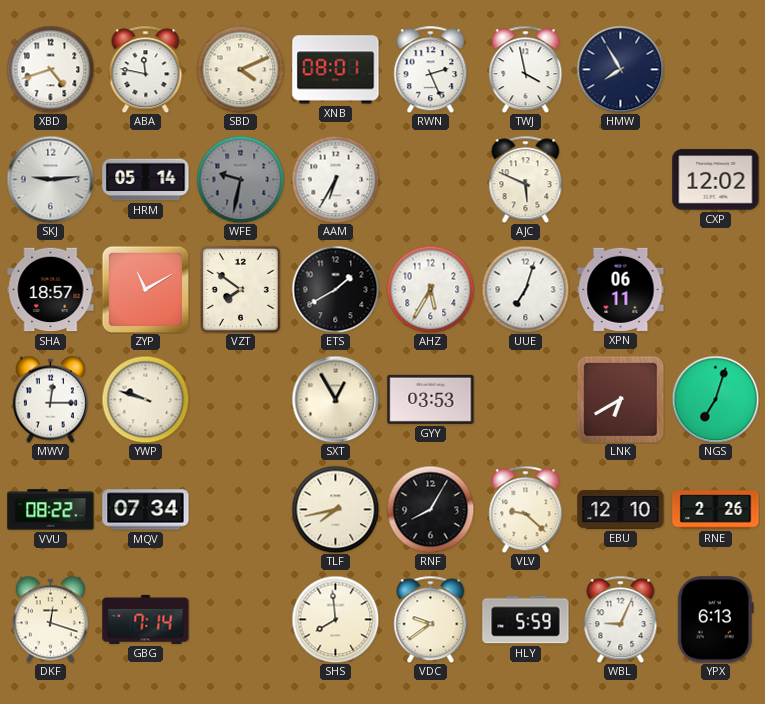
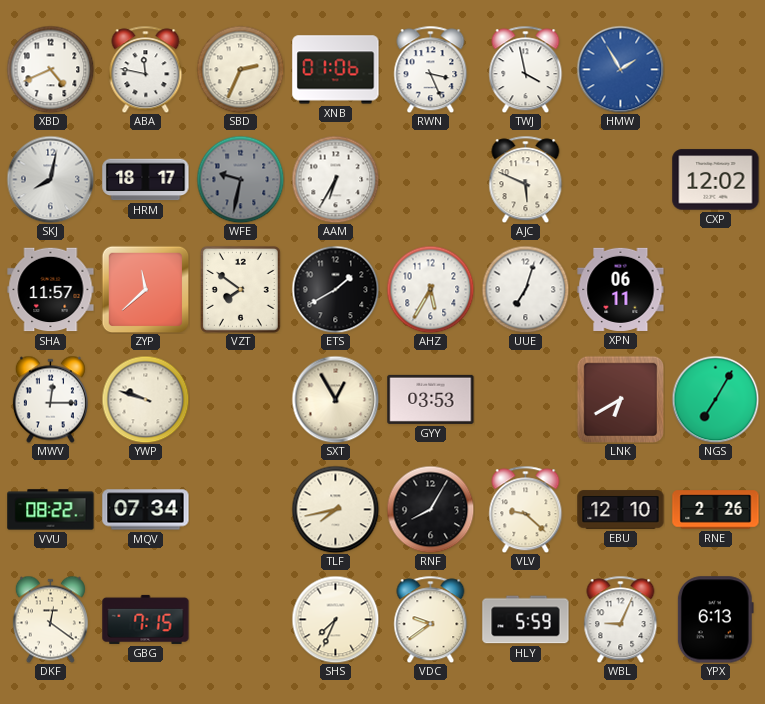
XBD: 4:42 -> 4:41 (50, 69)
SBD: 4:11 -> 2:34 (240, 69)
XNB: 08:01 -> 01:06 (336, 70)
RWN: 2:26 -> 3:26 (431, 69)
HMW: 7:55 -> 1:55 (620, 69)
HMW dial: navy -> blue (620, 69)
SKJ: 9:14 -> 8:02 (50, 179)
HRM: 05:14 -> 18:17 (146, 180)
SHA: 18:57 -> 11:57 (51, 290)
ZYP: 11:10 -> 11:38 (145, 289)
NGS: 7:03 -> 7:05 (715, 399)
DKF: 12:18 -> 12:21 (50, 619)
GBG: 7:14 -> 7:15 (146, 619)
SHS: 7:59 -> 7:34 (335, 619)
